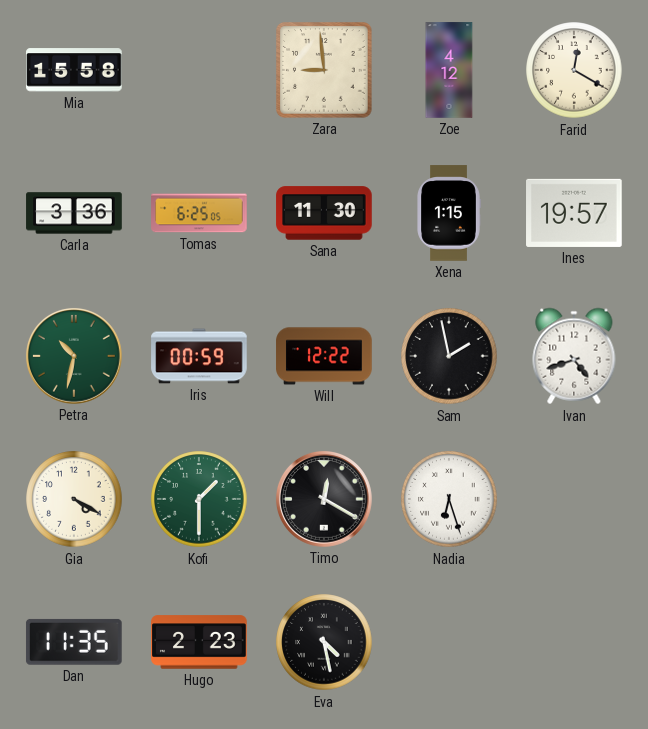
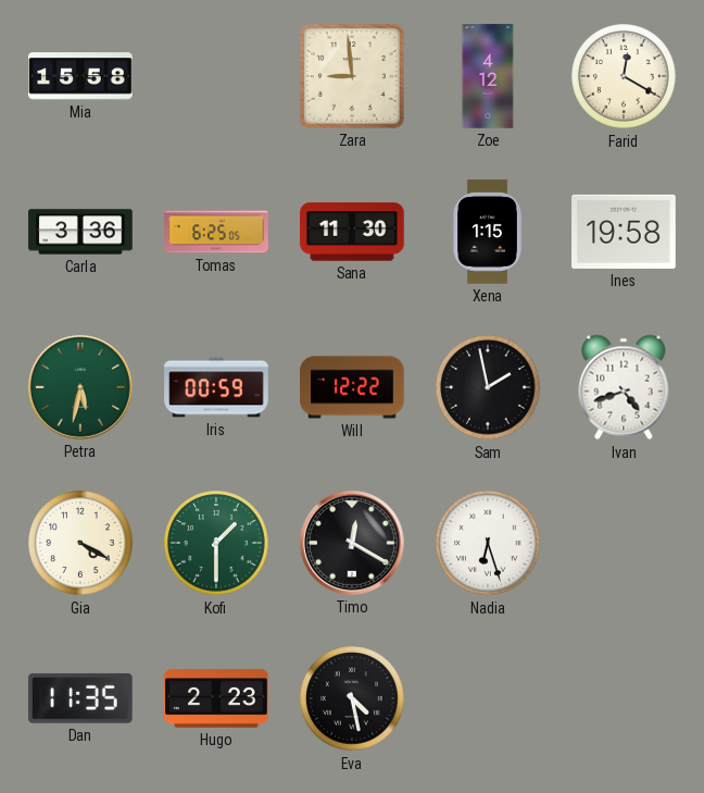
Ines: 19:57 -> 19:58 (624, 232)
Petra: 10:32 -> 5:32 (80, 387)
